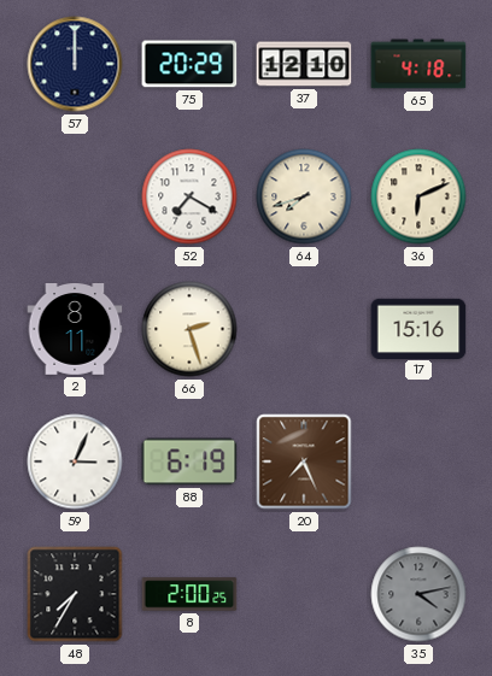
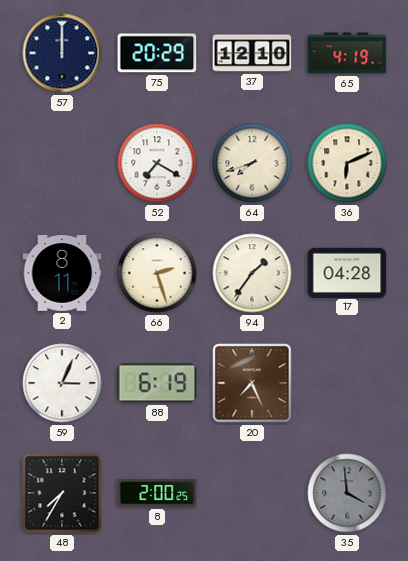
65: 4:18 -> 4:19 (347, 53)
94: none -> 1:36 (252, 273)
17: 15:16 -> 04:28 (347, 272)
35: 4:13 -> 3:59 (347, 493)
